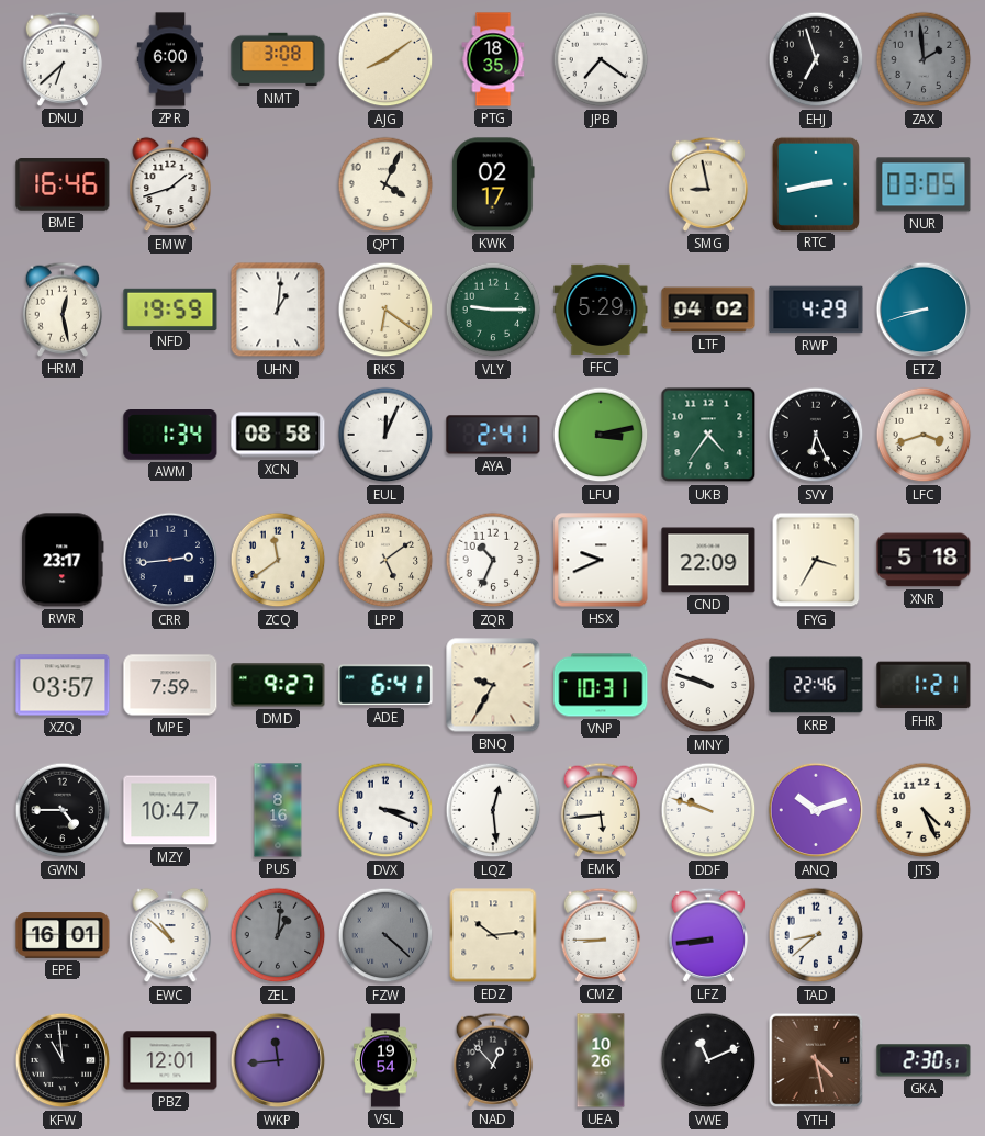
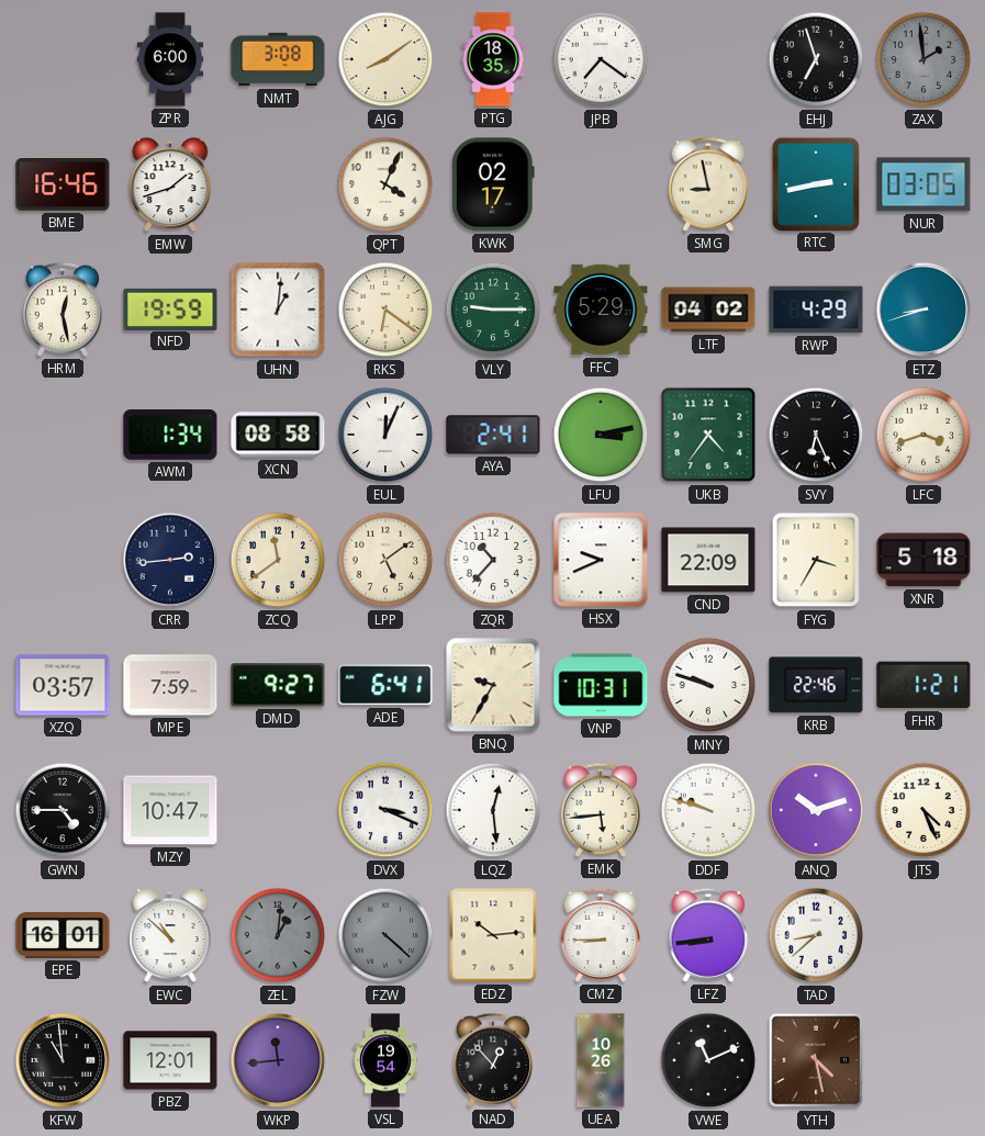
DNU: 6:38 -> none (63, 59)
RWR: 23:17 -> none (63, 560)
ZQR: 10:34 -> 10:37 (493, 560)
PUS: 8:16 -> none (278, 810)
GKA: 2:30 -> none (924, 1060)
